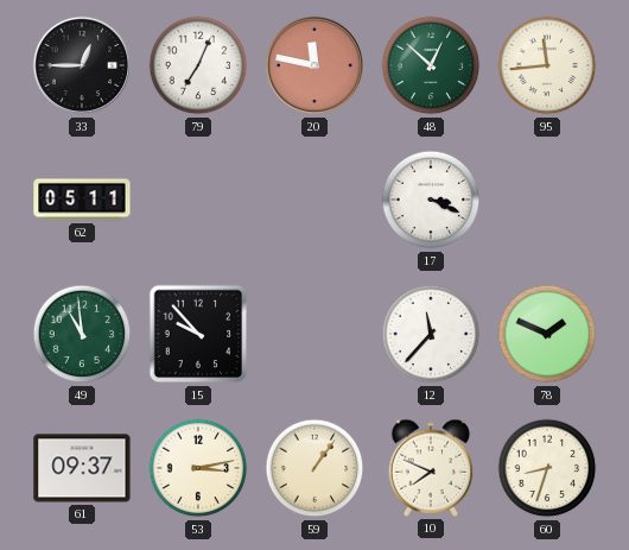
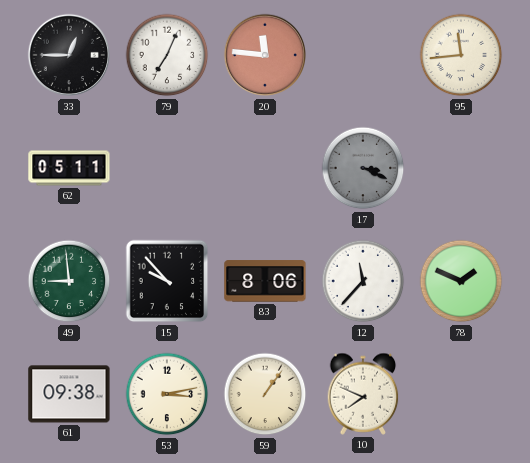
20: 11:47 -> 11:46 (265, 55)
48: 12:52 -> none (431, 65)
17 dial: white -> grey (363, 168)
49: 10:59 -> 8:59 (69, 281)
83: none -> 8:06 (265, 281)
61: 09:37 -> 09:38 (69, 394)
60: 8:33 -> none (547, 468)
